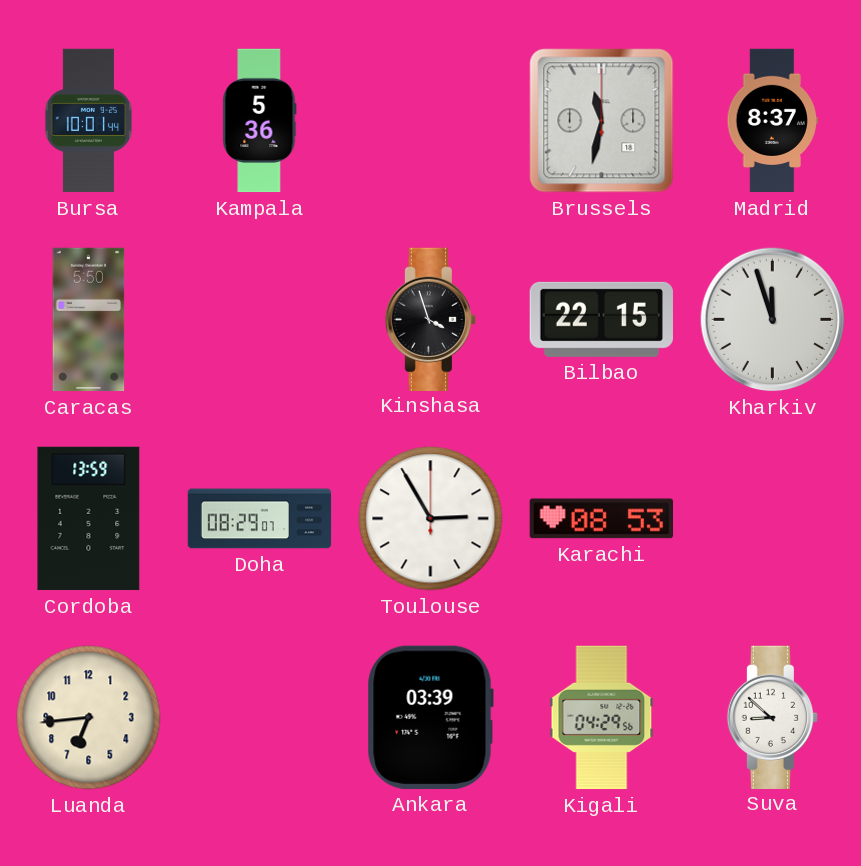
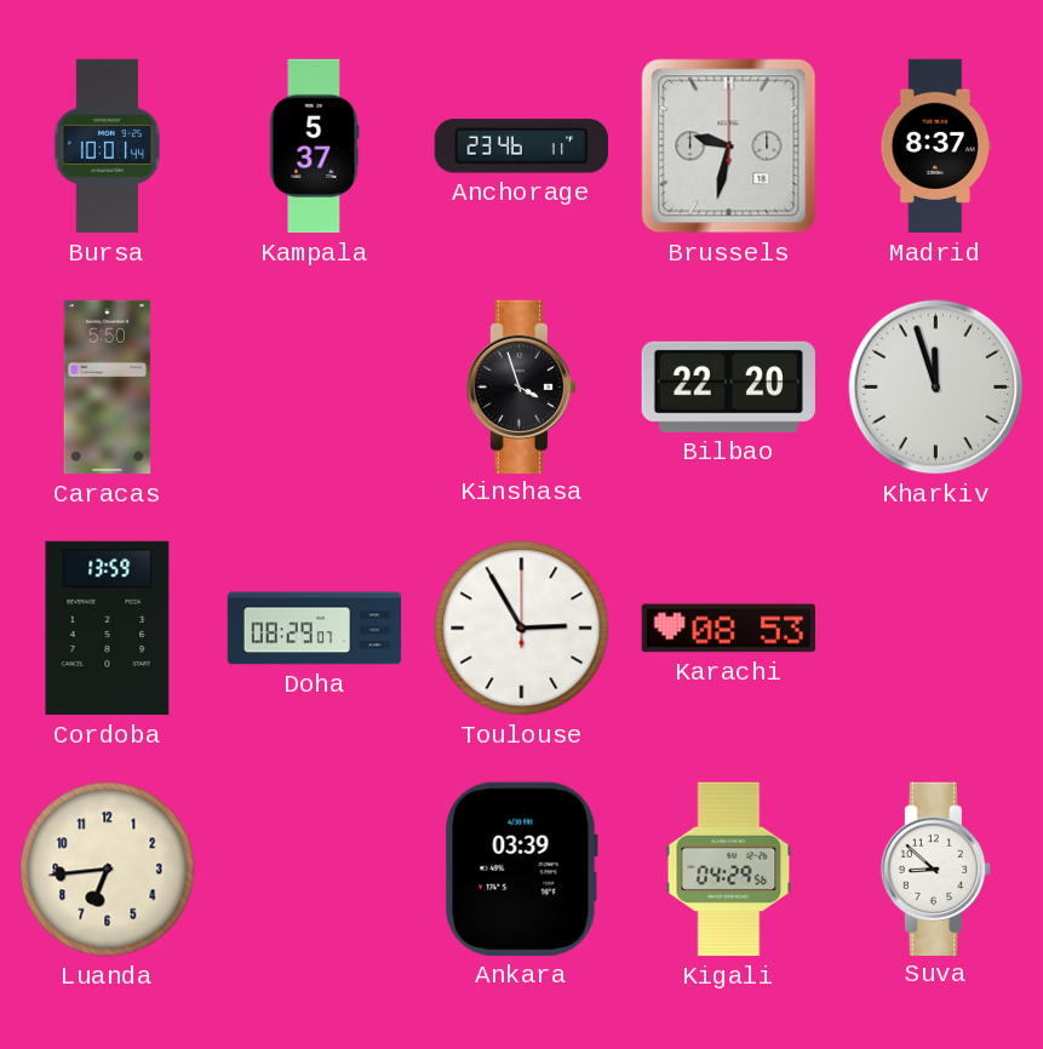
Kampala: 5:36 -> 5:37 (315, 147)
Anchorage: none -> 23:46 (521, 147)
Brussels: 11:32 -> 9:32 (729, 147)
Bilbao: 22:15 -> 22:20 (728, 386)
